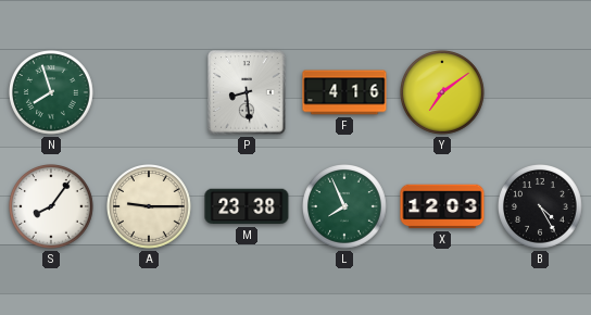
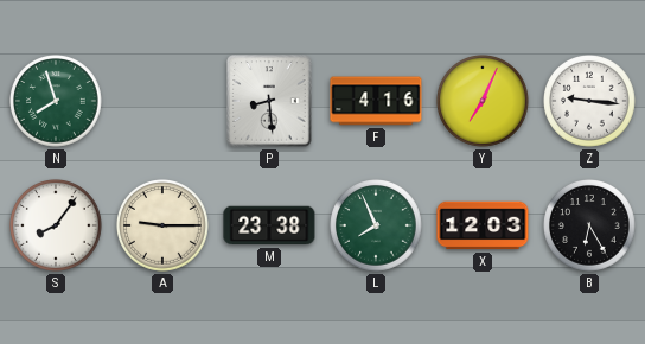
Y: 7:09 -> 7:04 (484, 102)
Z: none -> 9:16 (590, 102)
B: 4:25 -> 6:25 (590, 227)
